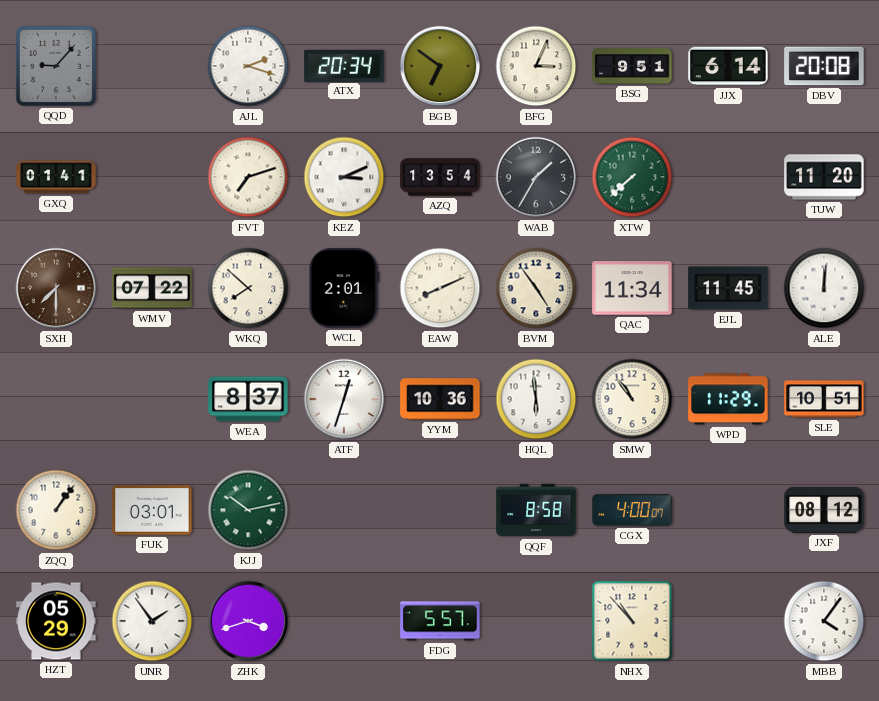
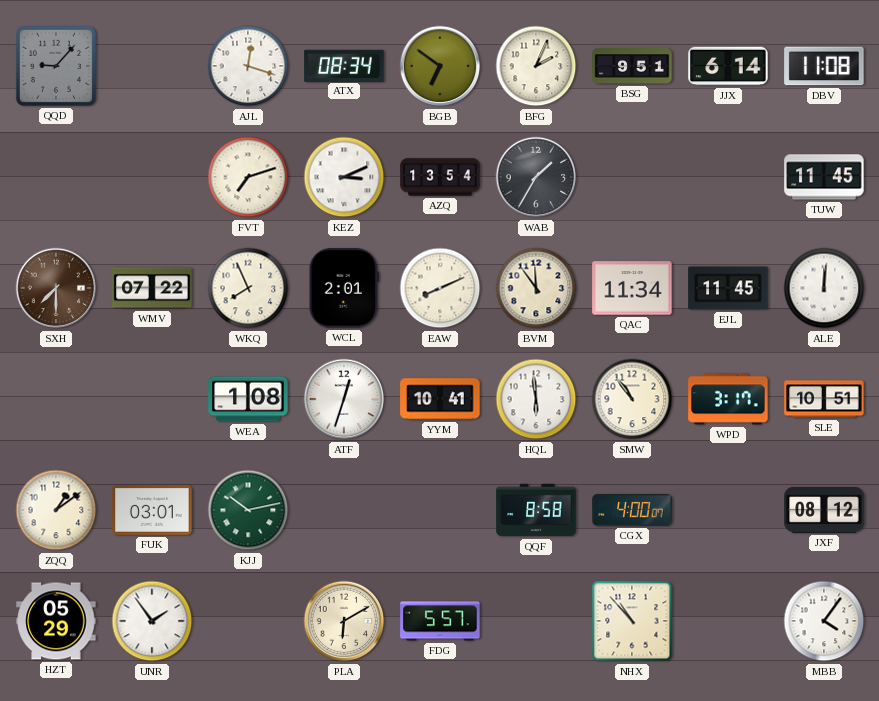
AJL: 2:18 -> 12:18 (248, 66)
ATX: 20:34 -> 08:34 (344, 65)
BFG: 3:04 -> 2:04 (536, 66)
DBV: 20:08 -> 11:08 (824, 66)
GXQ: 01:41 -> none (56, 177)
XTW: 7:38 -> none (632, 177)
TUW: 11:20 -> 11:45 (824, 177)
WKQ: 7:52 -> 7:56 (248, 288)
BVM: 4:54 -> 11:54 (536, 288)
WEA: 8:37 -> 1:08 (248, 399)
YYM: 10:36 -> 10:41 (440, 399)
WPD: 11:29 -> 3:17 (728, 399)
ZQQ: 1:06 -> 1:09 (56, 510)
ZHK: 3:42 -> none (248, 621)
PLA: none -> 6:10 (344, 621)
